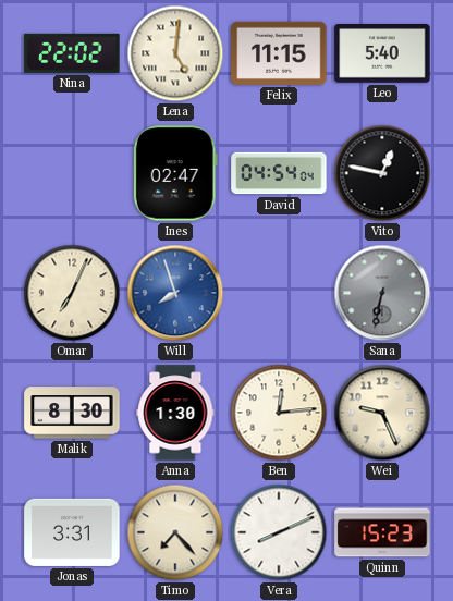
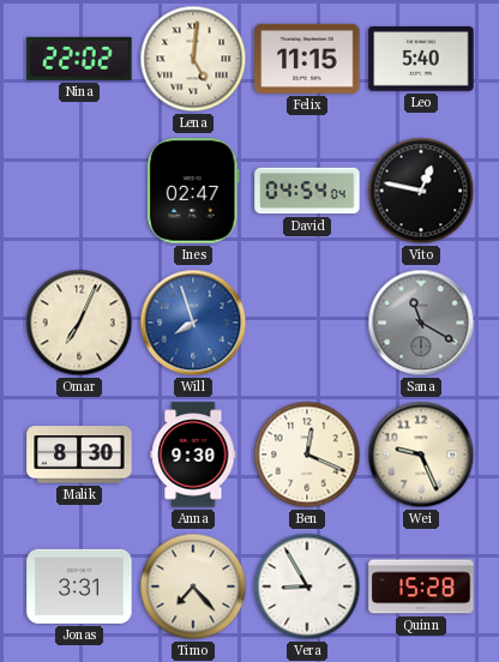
Sana: 6:32 -> 11:20 (421, 323)
Anna: 1:30 -> 9:30 (193, 455)
Ben: 12:14 -> 12:19 (307, 455)
Vera: 8:11 -> 8:55 (307, 586)
Quinn: 15:23 -> 15:28 (421, 586)
